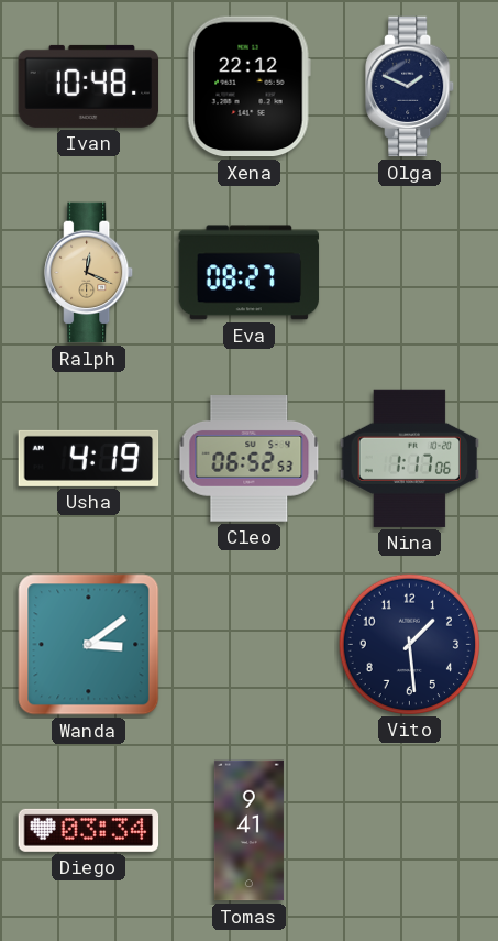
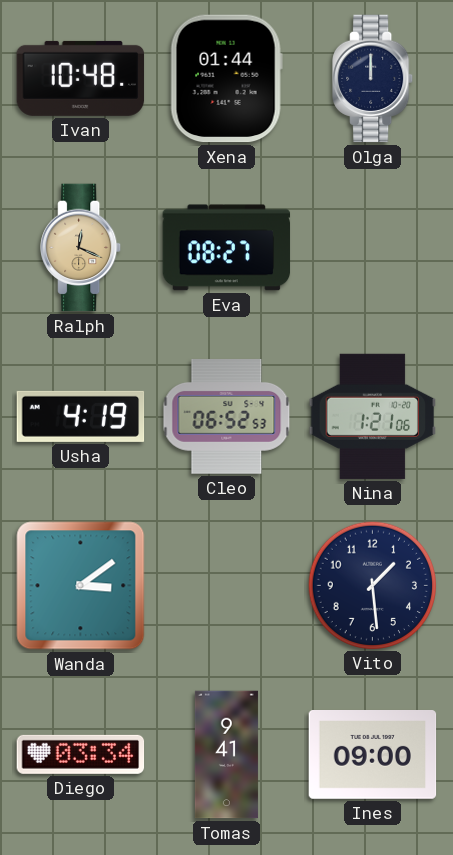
Xena: 22:12 -> 01:44 (226, 79)
Olga: 1:49 -> 12:00 (373, 79)
Nina: 1:17 -> 1:21 (373, 416)
Ines: none -> 09:00 (373, 755)
